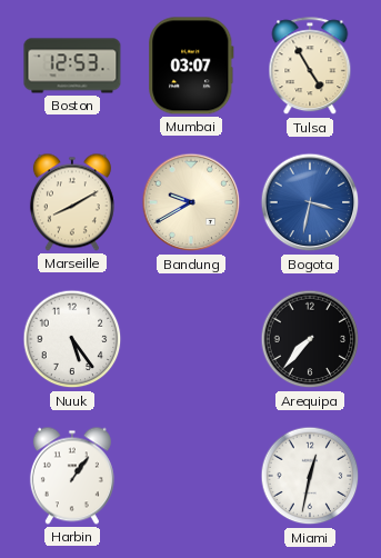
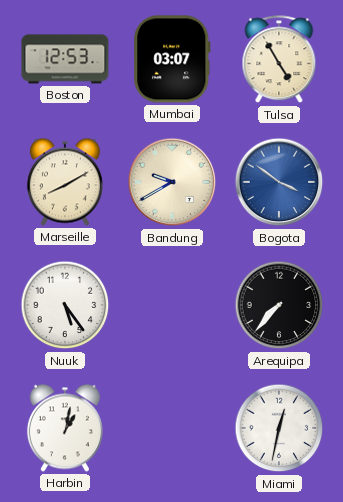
Bogota: 3:32 -> 3:51 (279, 182)
Harbin: 1:06 -> 1:02 (65, 428)
